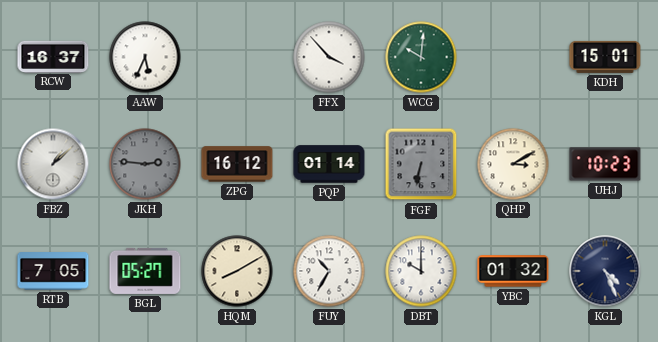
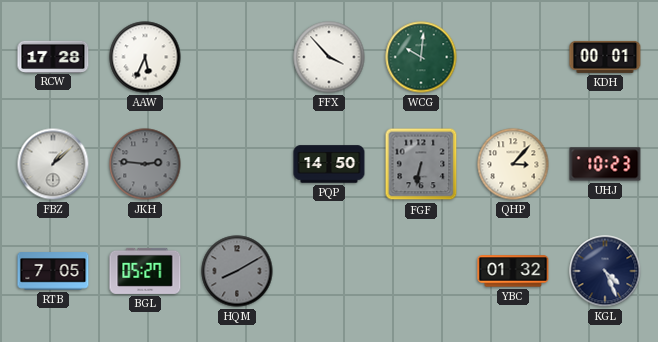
RCW: 16:37 -> 17:28 (53, 56)
KDH: 15:01 -> 00:01 (605, 57)
ZPG: 16:12 -> none (237, 164)
PQP: 01:14 -> 14:50 (329, 164)
QHP: 3:10 -> 3:07 (513, 164)
HQM dial: cream -> grey (237, 271)
FUY: 10:35 -> none (329, 271)
DBT: 10:00 -> none (421, 271)
